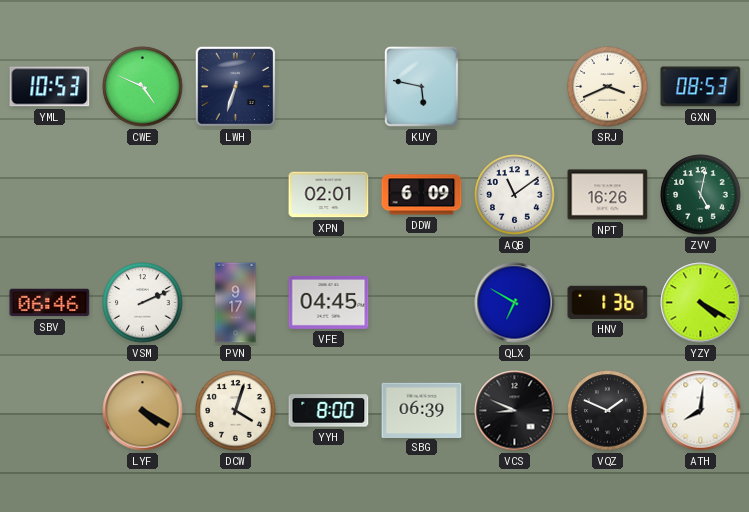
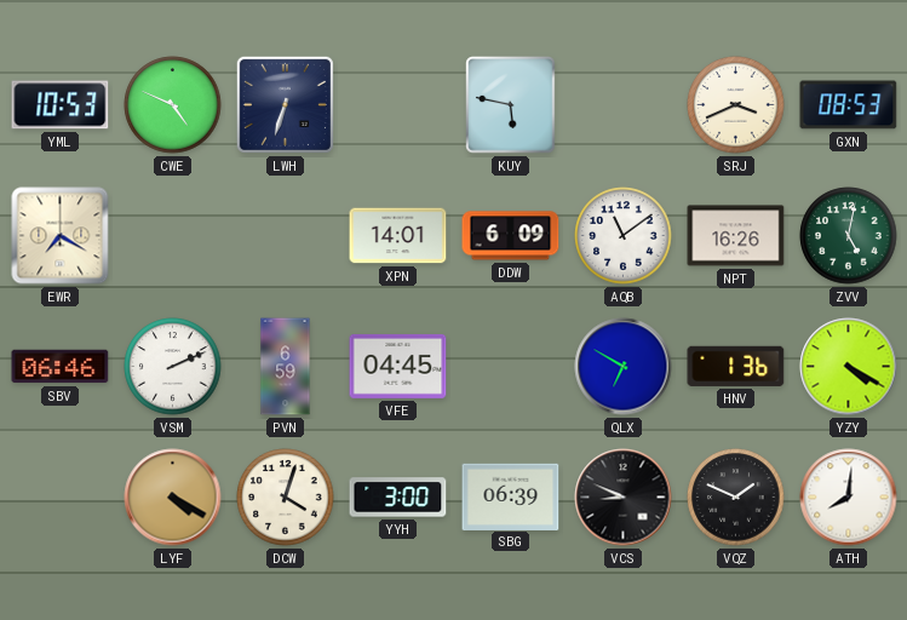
EWR: none -> 7:20 (61, 236)
XPN: 02:01 -> 14:01 (398, 236)
PVN: 9:17 -> 6:59 (286, 367)
YYH: 8:00 -> 3:00 (398, 498)
